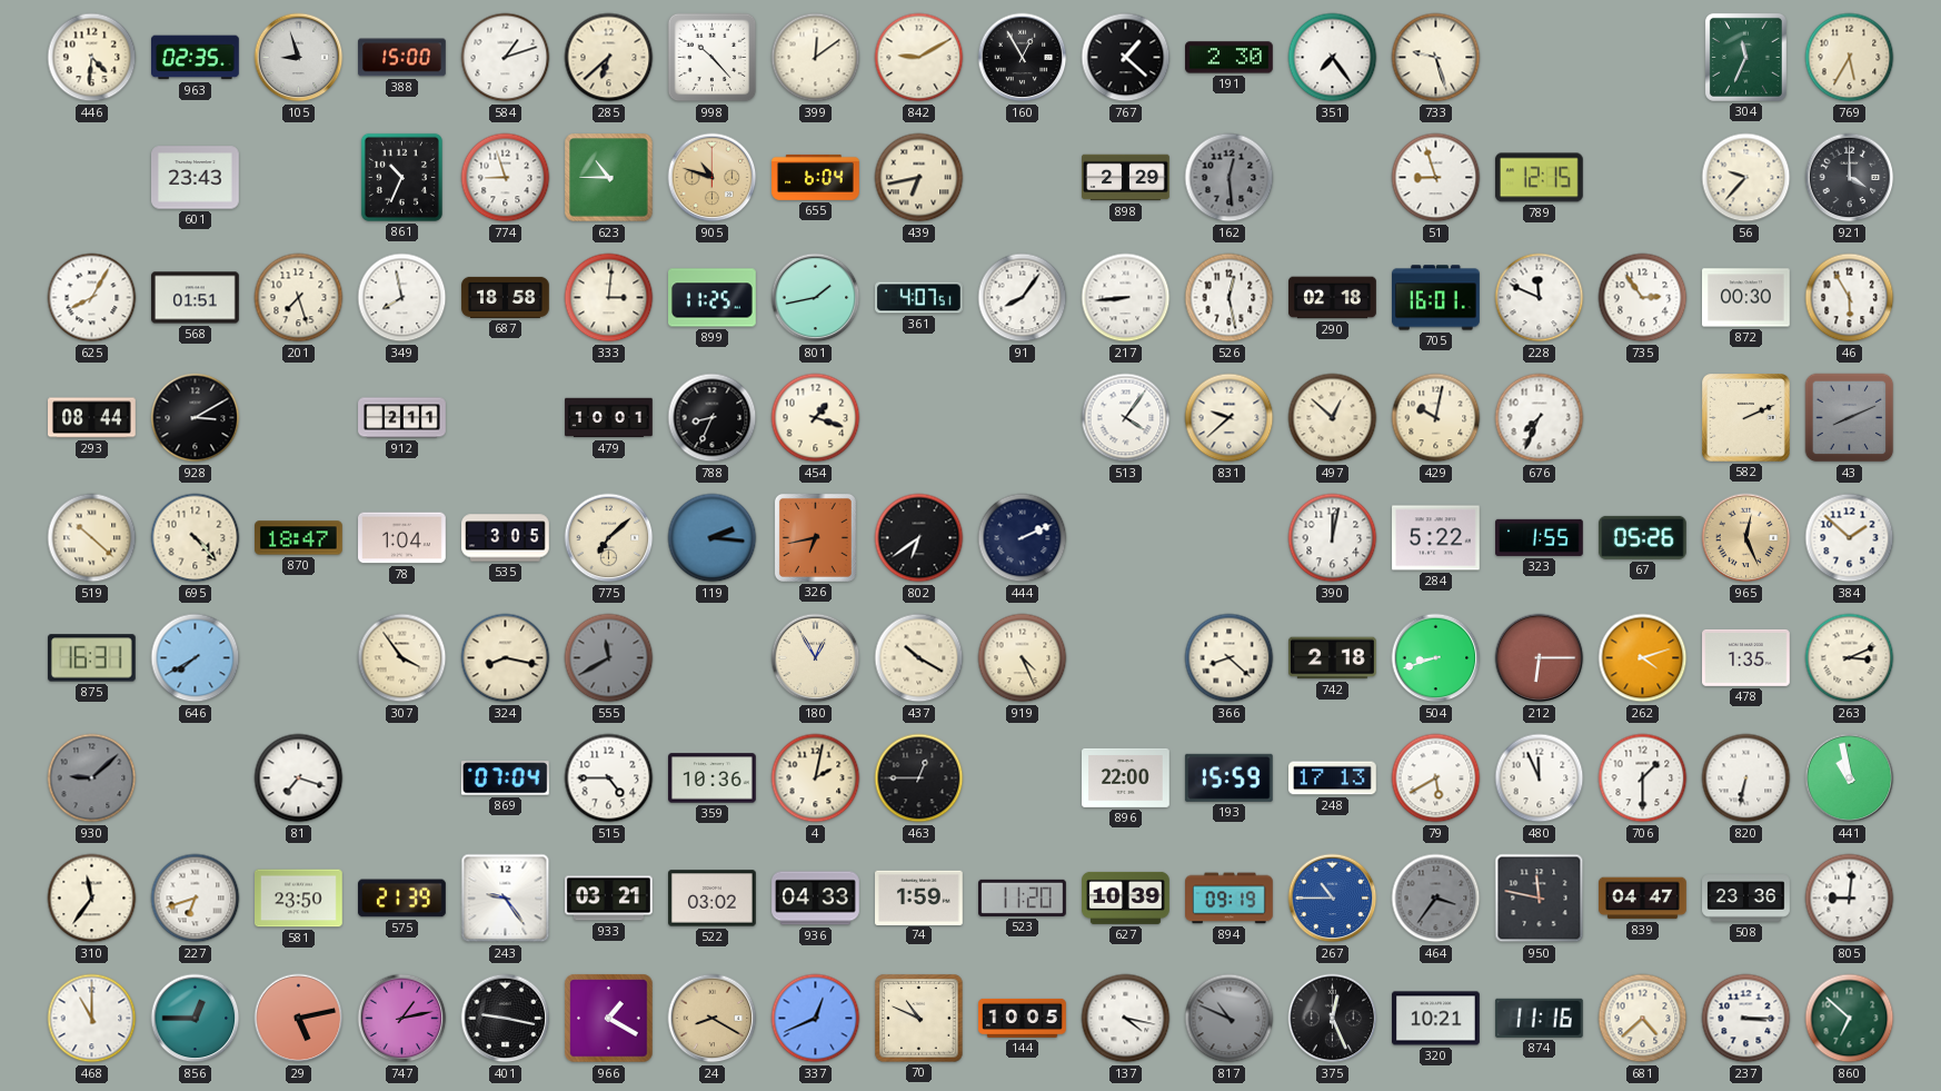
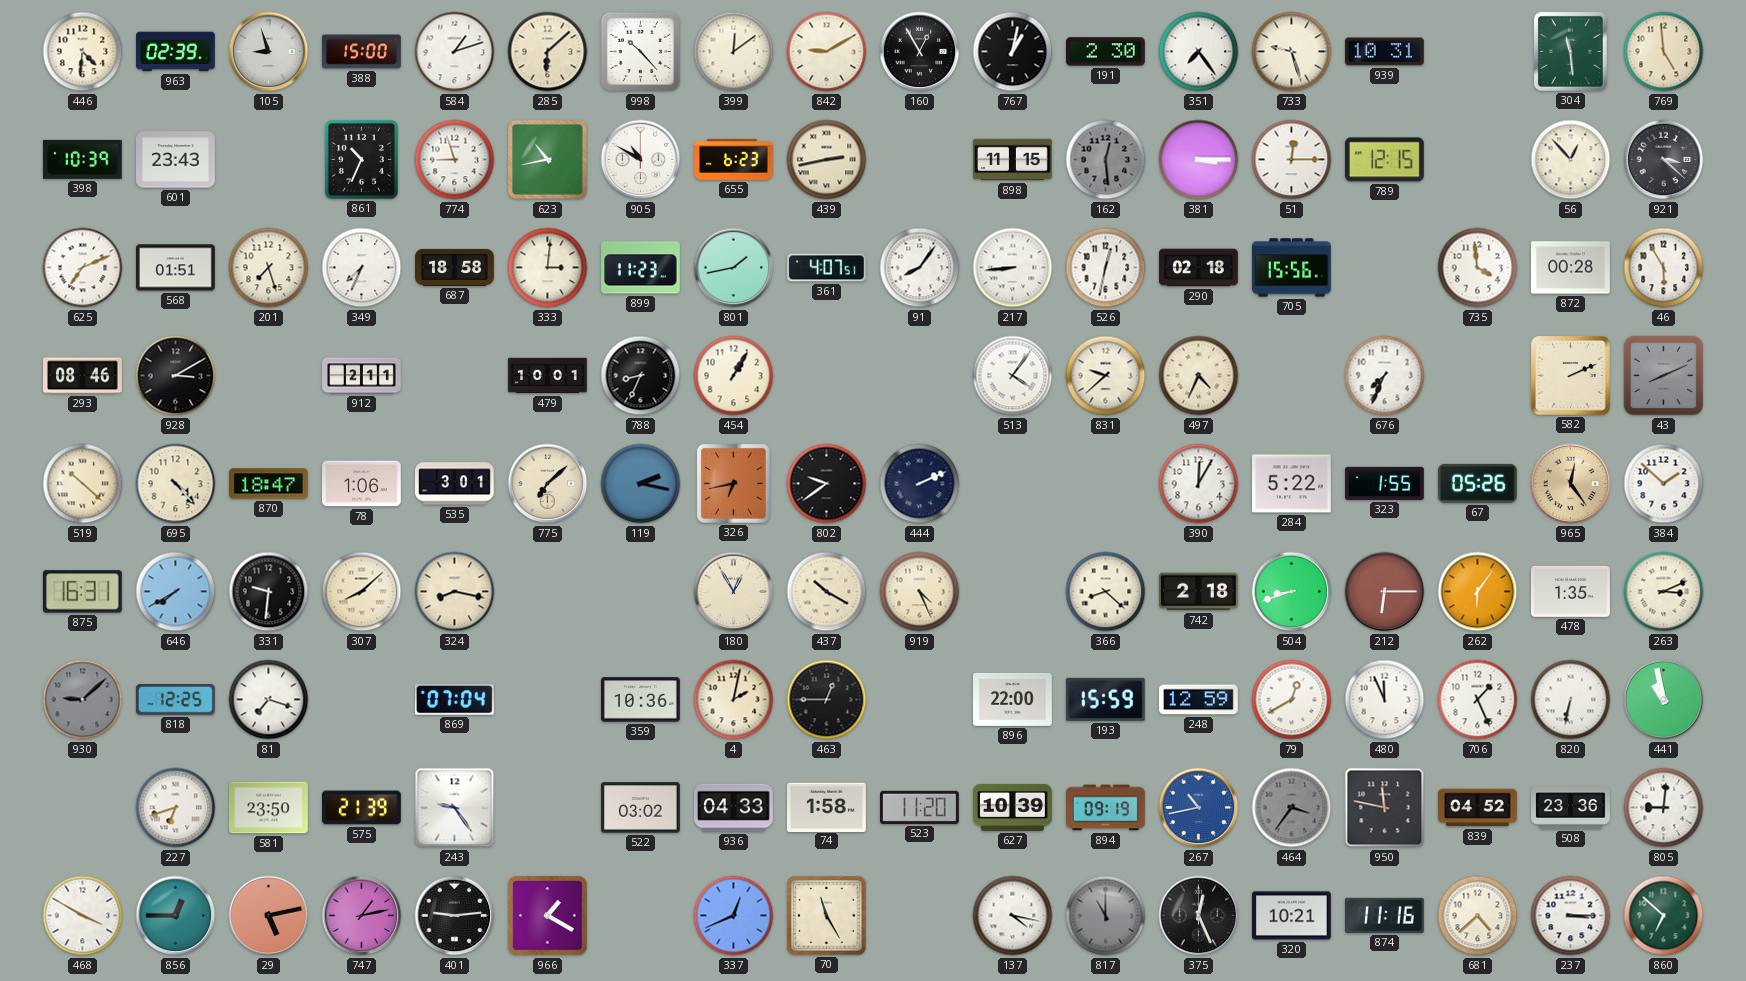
963: 02:35 -> 02:39 (176, 52)
285: 6:38 -> 6:08 (548, 52)
767: 1:22 -> 1:02 (1013, 52)
939: none -> 10:31 (1385, 52)
304: 11:34 -> 11:29 (1570, 51)
769: 5:35 -> 4:59 (1664, 52)
398: none -> 10:39 (82, 159)
623: 10:45 -> 10:43 (548, 160)
905: 10:48 -> 10:50 (641, 160)
905 dial: champagne -> white (641, 160)
655: 6:04 -> 6:23 (734, 159)
439: 6:43 -> 2:43 (827, 160)
898: 2:29 -> 11:15 (1013, 160)
381: none -> 3:15 (1199, 160)
51: 8:57 -> 12:15 (1292, 160)
56: 9:37 -> 12:53 (1571, 160)
921: 4:00 -> 3:22 (1664, 160)
625: 8:05 -> 7:11 (83, 268)
349: 7:58 -> 7:34 (362, 268)
899: 11:25 -> 11:23 (641, 268)
526: 12:28 -> 12:32 (1106, 268)
705: 16:01 -> 15:56 (1292, 268)
228: 11:49 -> none (1540, 298)
735: 2:54 -> 3:59 (1478, 268)
872: 00:30 -> 00:28 (1571, 268)
293: 08:44 -> 08:46 (83, 376)
454: 1:18 -> 1:05 (734, 376)
497: 12:52 -> 4:34 (1199, 376)
429: 10:02 -> none (1436, 418)
78: 1:04 -> 1:06 (362, 484)
535: 3:05 -> 3:01 (455, 484)
119: 2:16 -> 2:17 (641, 484)
802: 6:39 -> 9:39 (827, 484)
390: 12:02 -> 12:05 (1199, 484)
965: 12:26 -> 12:24 (1571, 484)
331: none -> 9:31 (269, 592)
307: 3:54 -> 8:08 (362, 592)
555: 11:40 -> none (609, 658)
262: 4:12 -> 6:06 (1478, 592)
818: none -> 12:25 (176, 700)
515: 4:45 -> none (609, 778)
248: 17:13 -> 12:59 (1199, 700)
79: 5:40 -> 12:40 (1292, 700)
706: 1:30 -> 1:26 (1478, 700)
310: 11:36 -> none (92, 899)
933: 03:21 -> none (609, 899)
74: 1:59 -> 1:58 (827, 807)
267: 10:45 -> 10:43 (1199, 808)
839: 04:47 -> 04:52 (1478, 808)
468: 11:00 -> 3:50 (83, 916)
401: 9:17 -> 9:14 (455, 916)
24: 8:20 -> none (713, 1019)
70: 10:49 -> 11:25 (827, 916)
144: 10:05 -> none (1023, 1018)
817: 10:49 -> 11:00 (1106, 916)
